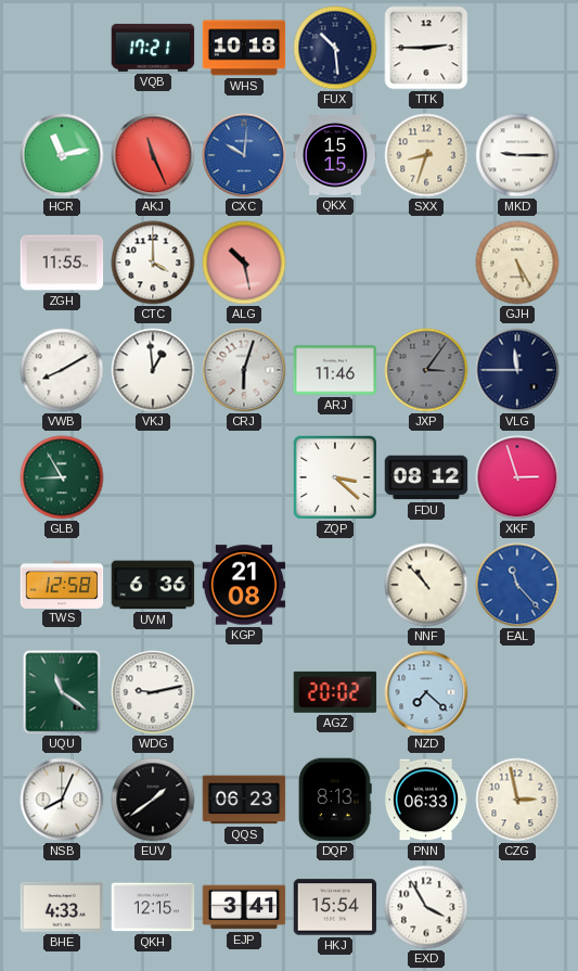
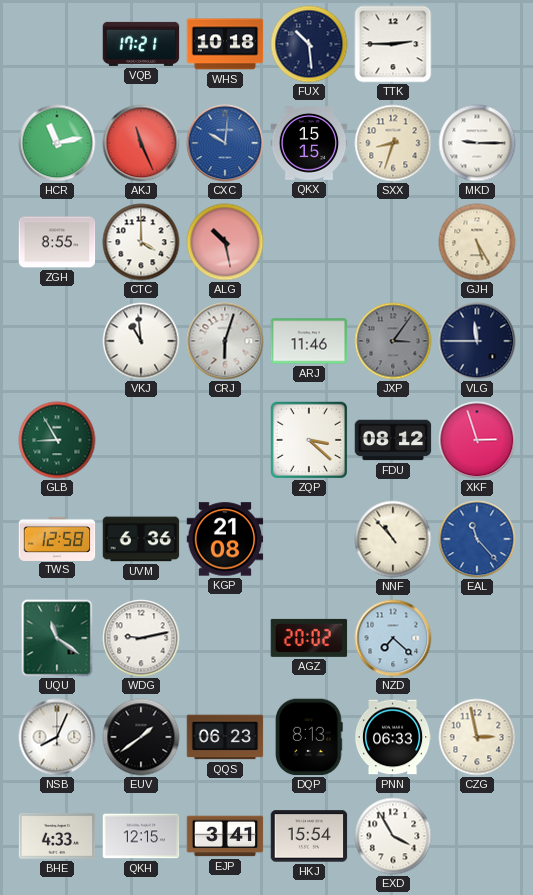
ZGH: 11:55 -> 8:55 (57, 242)
VWB: 8:10 -> none (62, 370)
VKJ: 12:59 -> 10:59 (141, 341)
